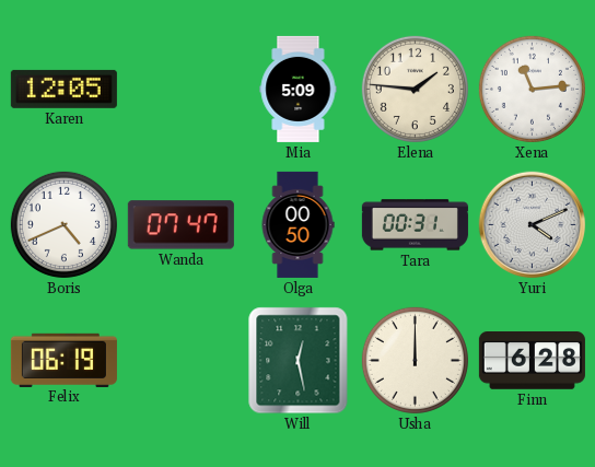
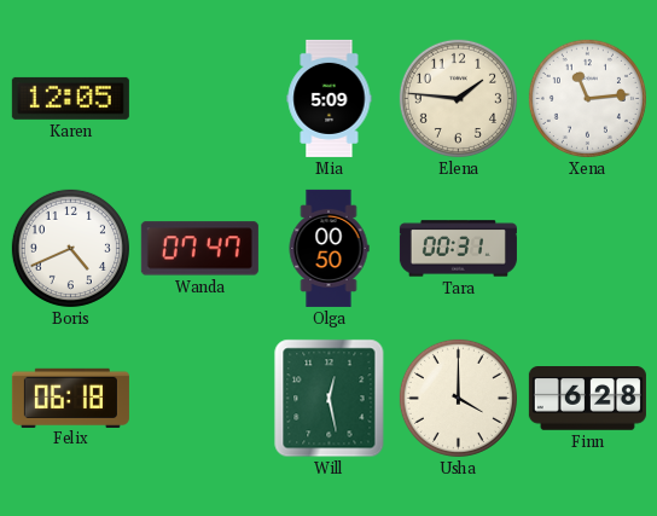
Yuri: 4:11 -> none (533, 225)
Felix: 06:19 -> 06:18 (70, 398)
Usha: 12:00 -> 4:00 (458, 398)
